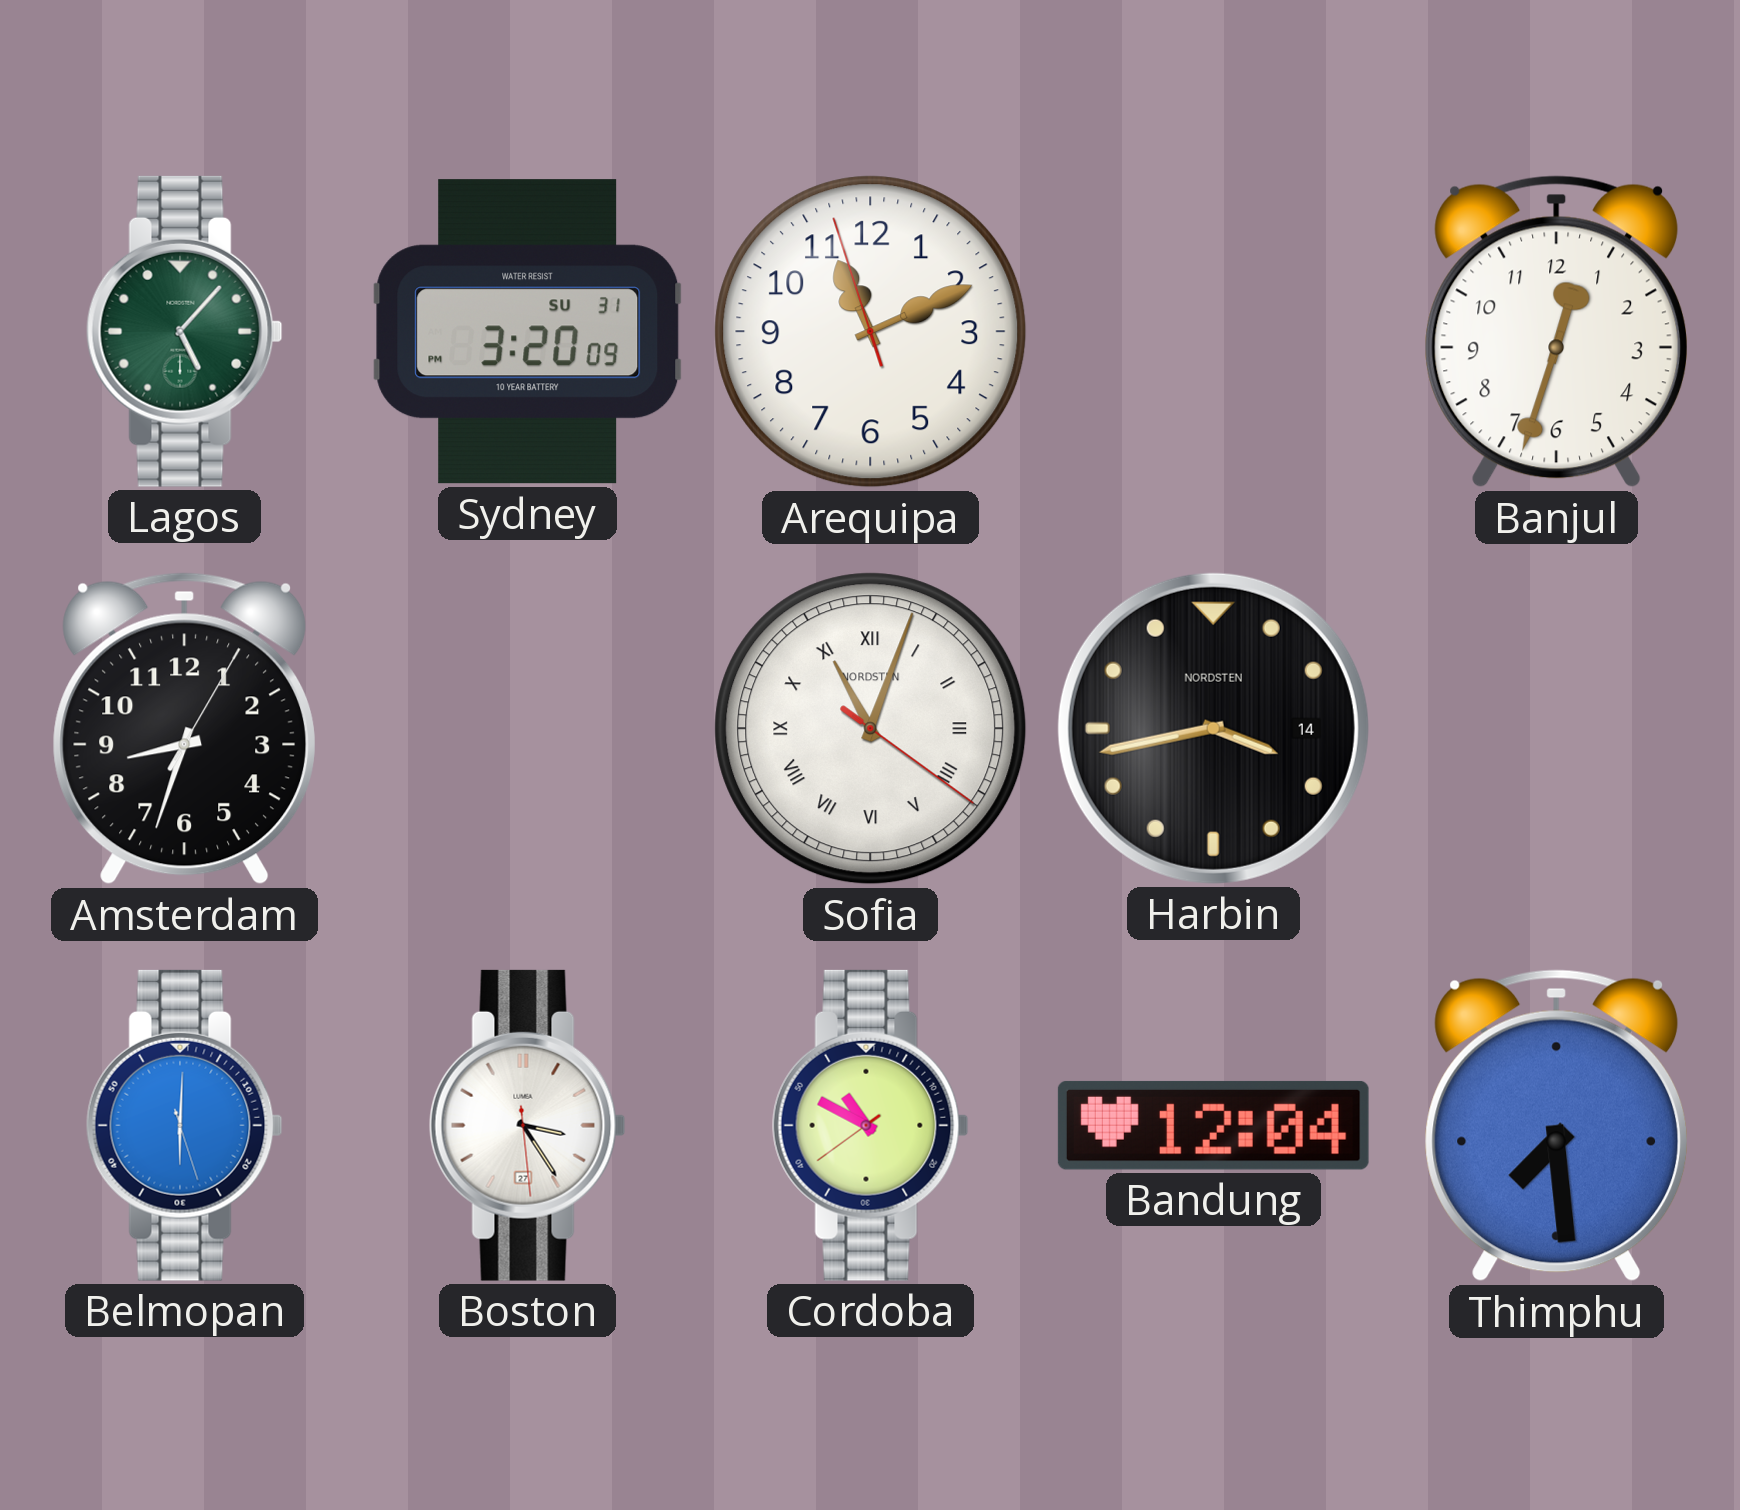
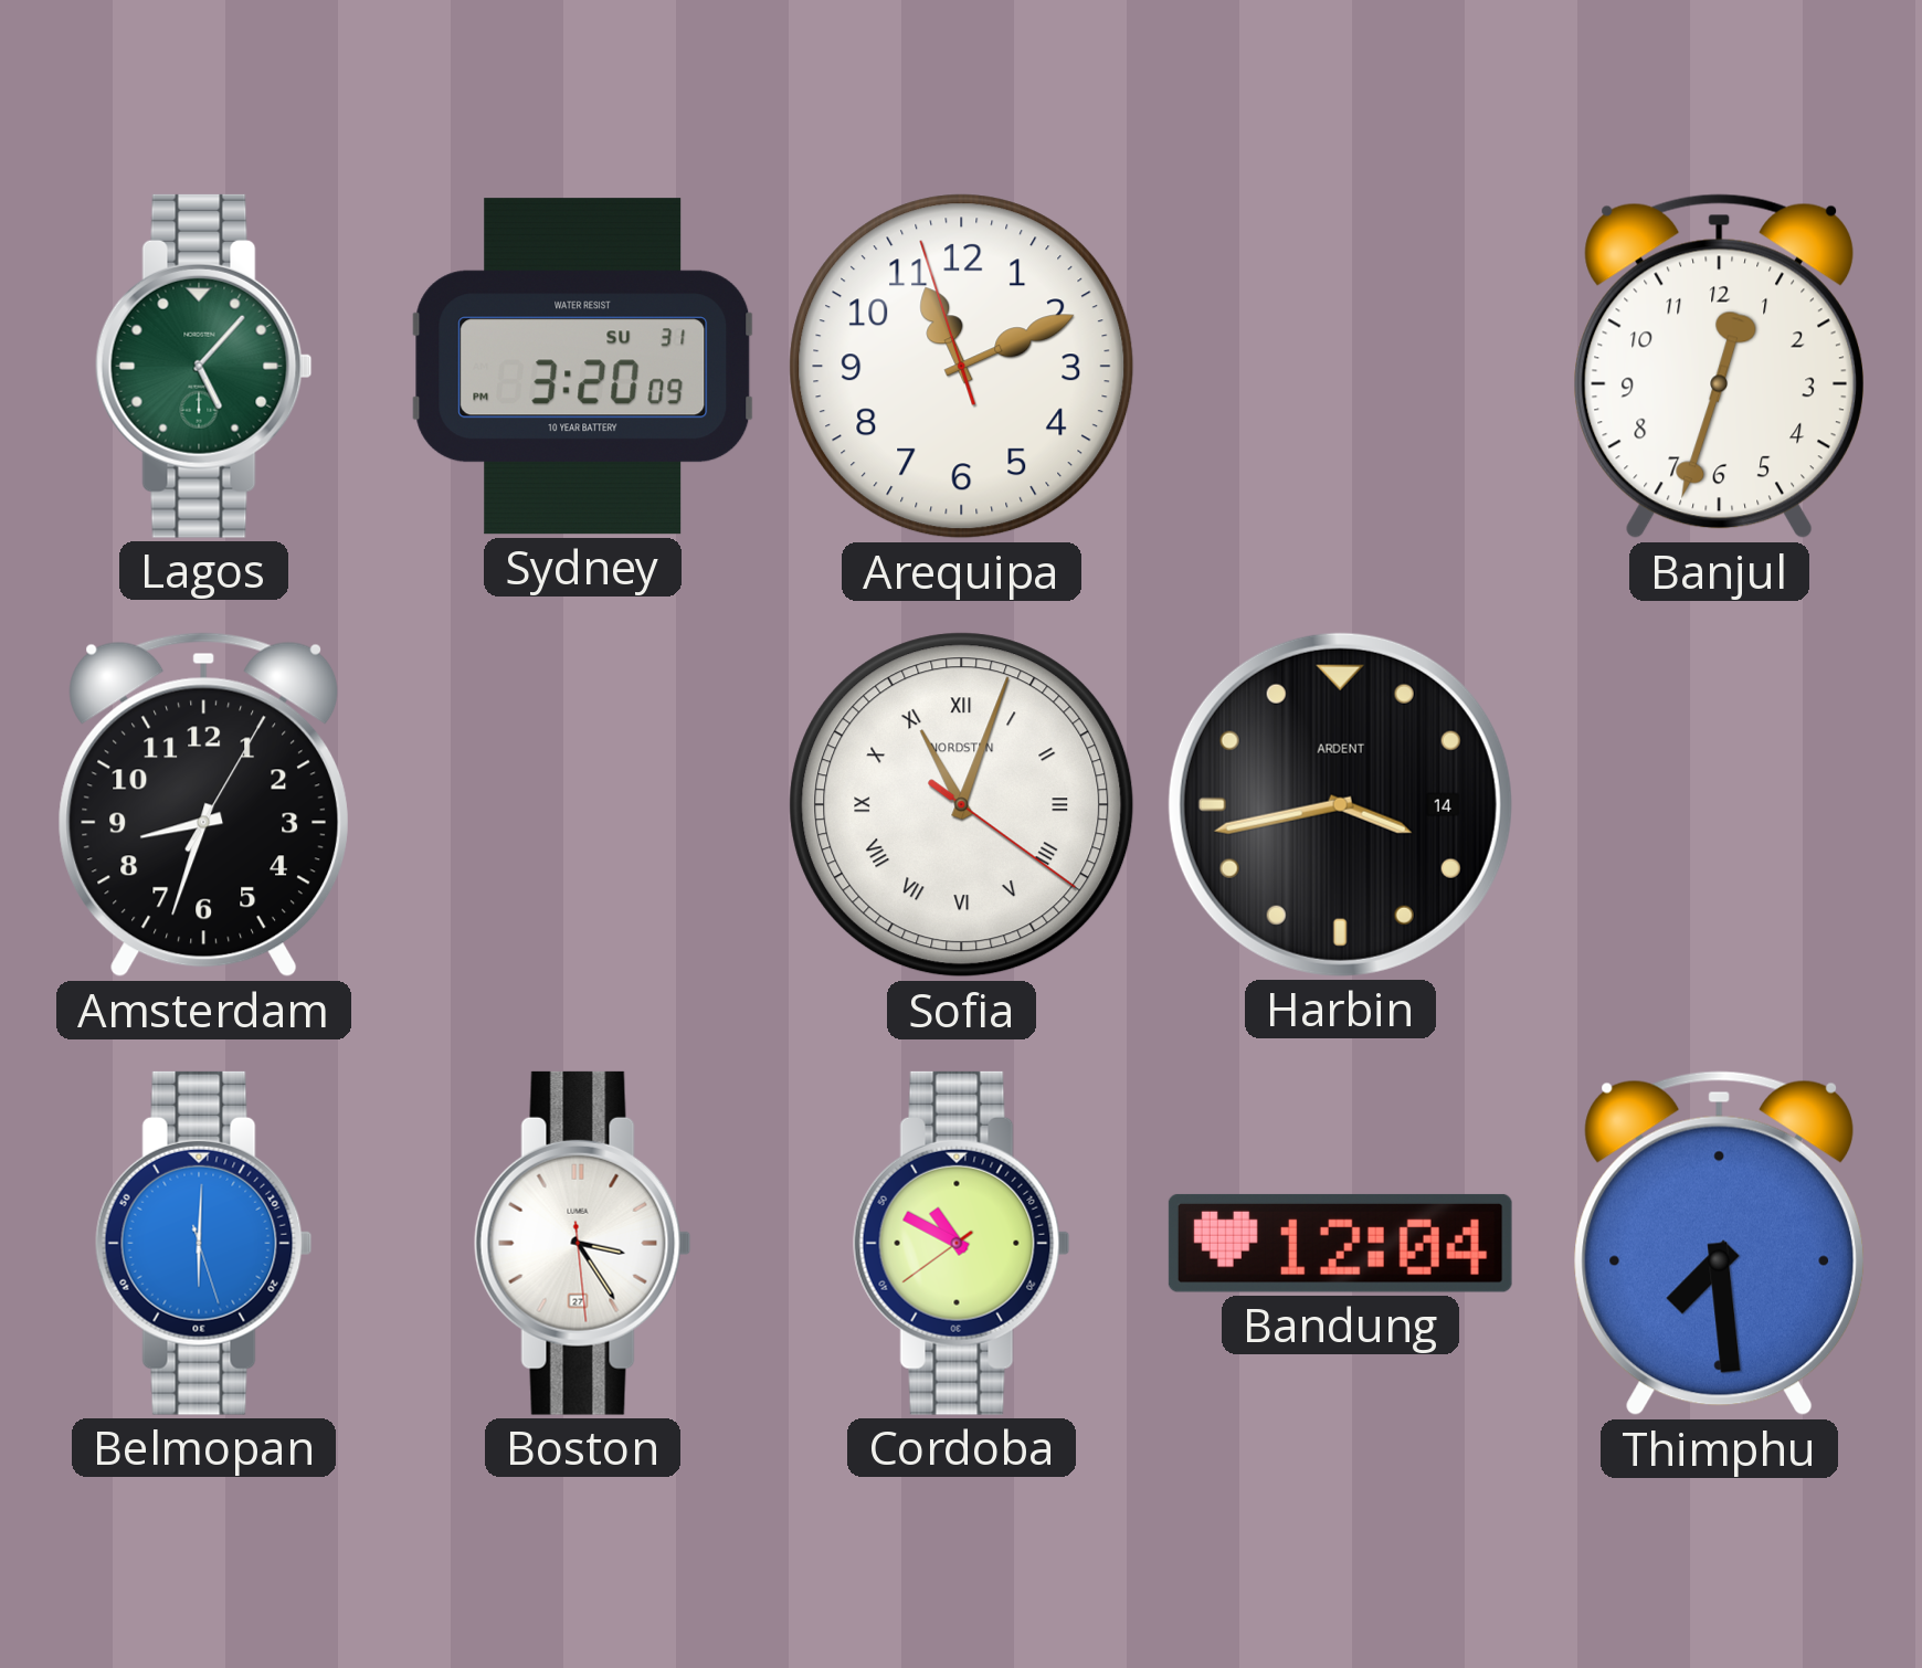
Harbin brand: NORDSTEN -> ARDENT (1340, 804)
